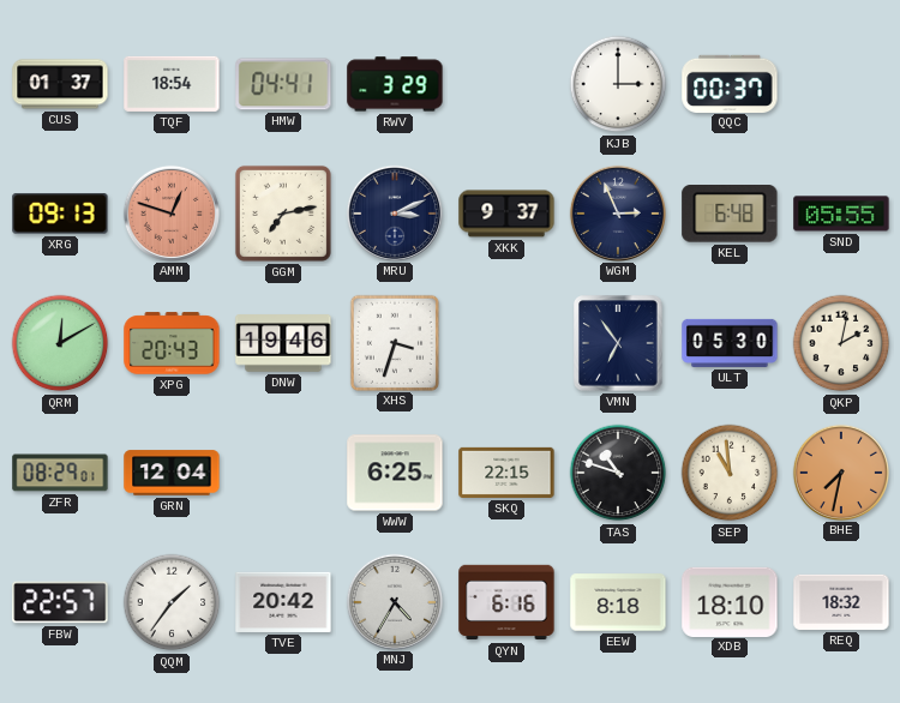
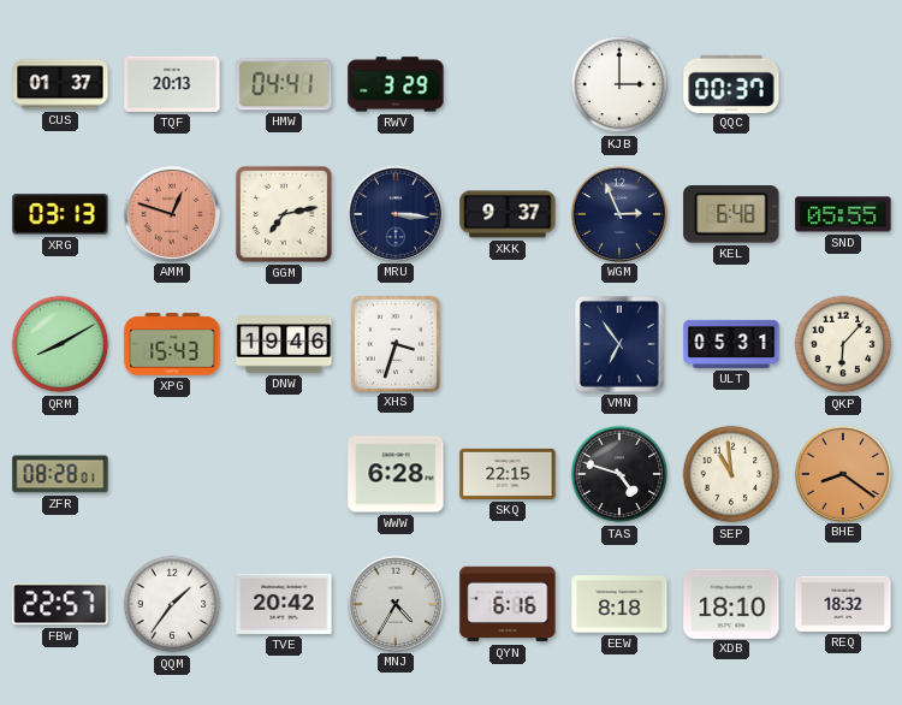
TQF: 18:54 -> 20:13 (172, 84)
XRG: 09:13 -> 03:13 (60, 214)
MRU: 3:11 -> 3:16 (394, 213)
QRM: 12:10 -> 8:10 (60, 344)
XPG: 20:43 -> 15:43 (172, 344)
ULT: 05:30 -> 05:31 (731, 344)
QKP: 2:02 -> 6:07 (843, 344)
ZFR: 08:29 -> 08:28 (60, 474)
GRN: 12:04 -> none (172, 473)
WWW: 6:25 -> 6:28 (396, 474)
TAS: 10:48 -> 4:48 (619, 474)
BHE: 7:32 -> 8:21 (842, 473)
